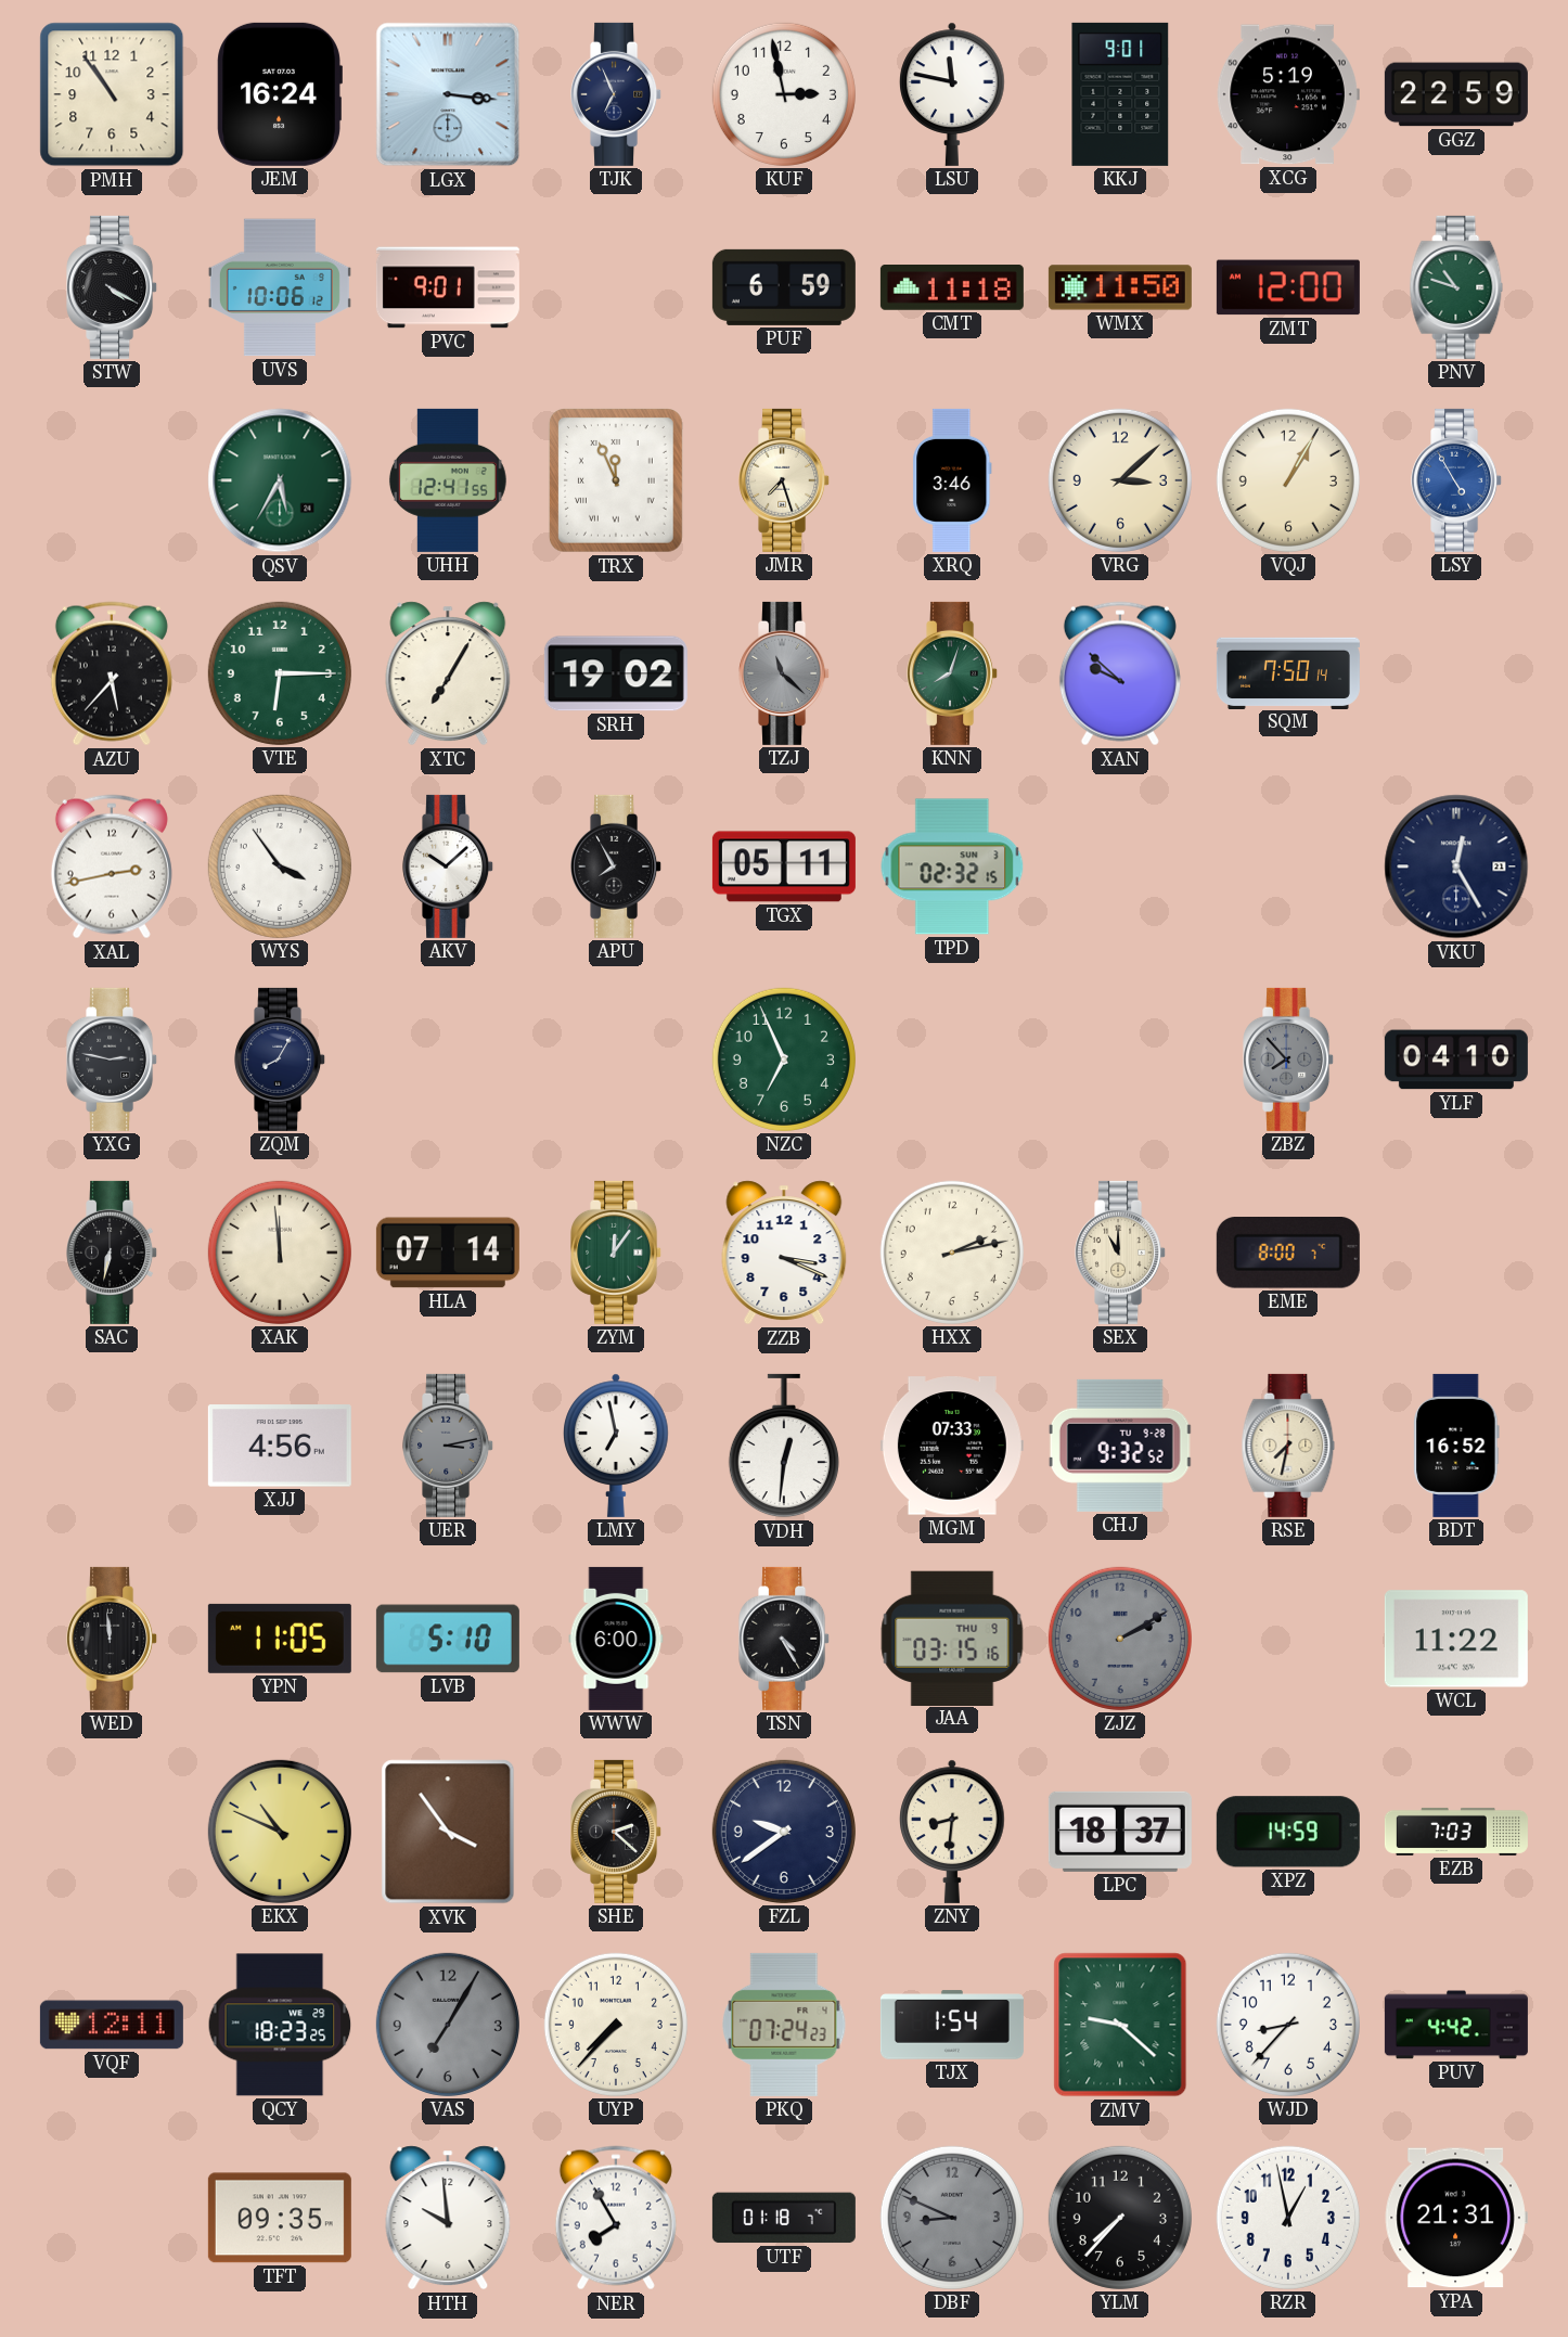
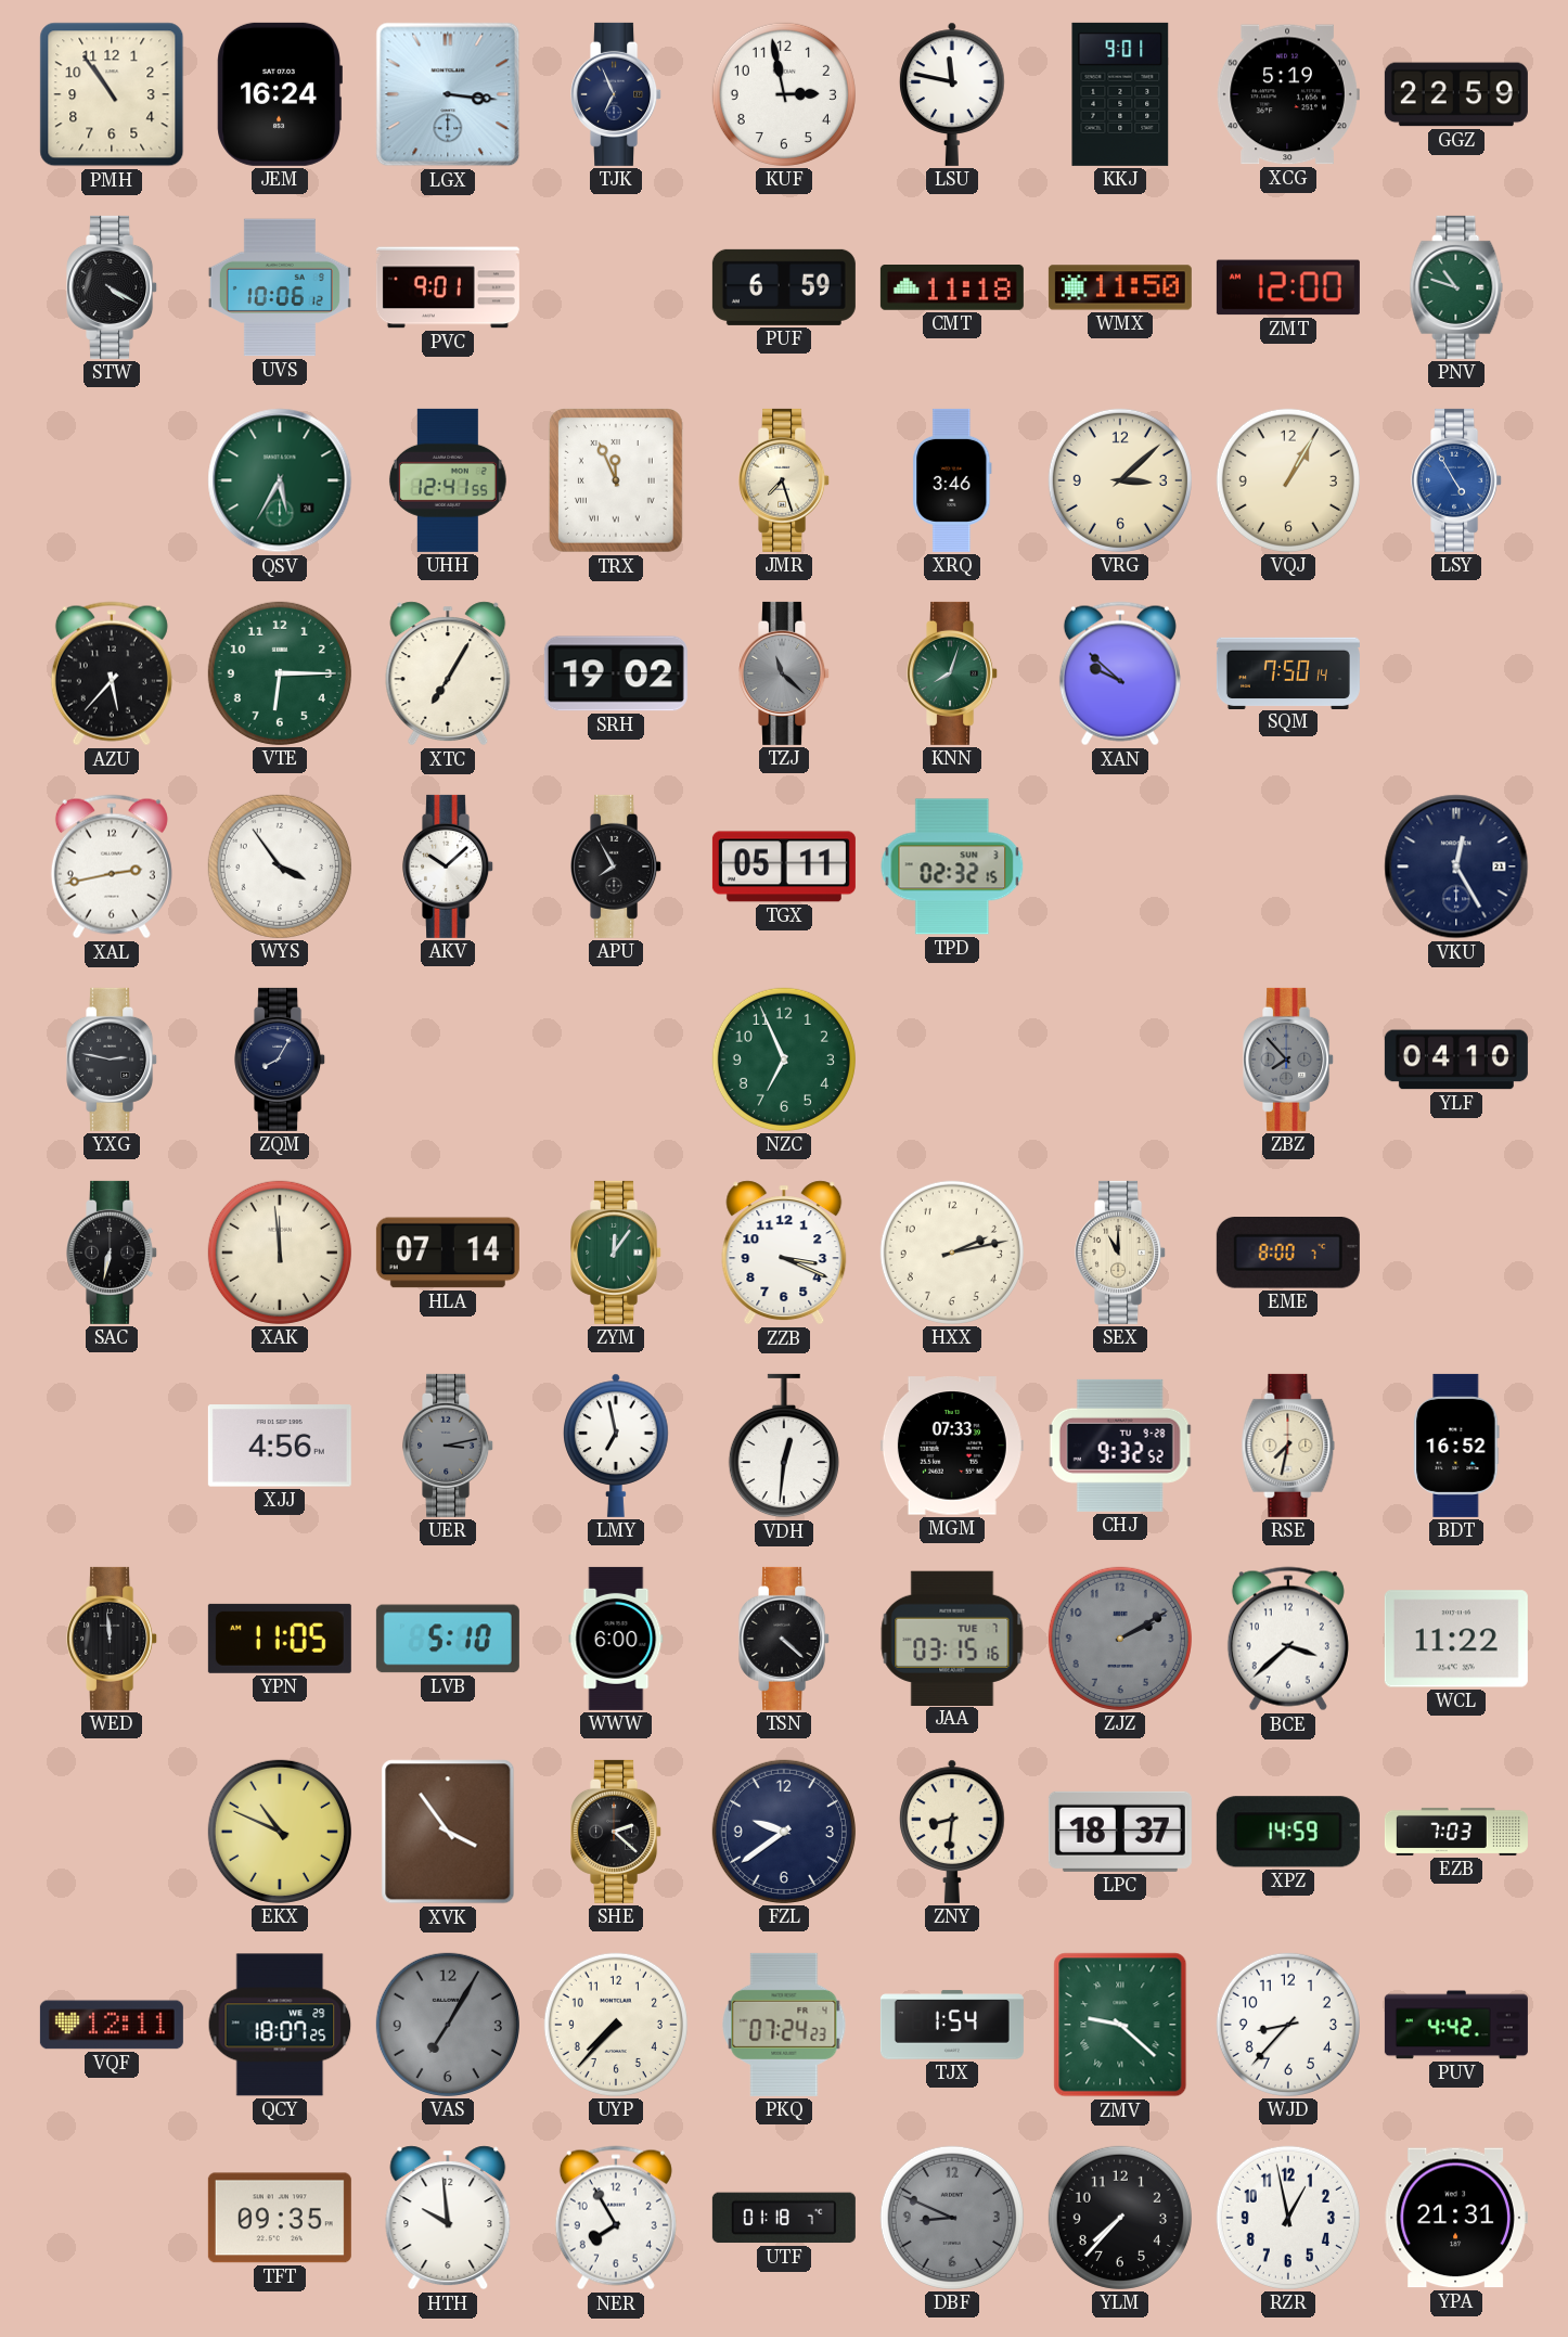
TSN: 4:25 -> 4:22 (785, 1639)
JAA date: THU 9 -> TUE 7 (952, 1638)
BCE: none -> 3:38 (1288, 1639)
QCY: 18:23 -> 18:07 (280, 2025)
